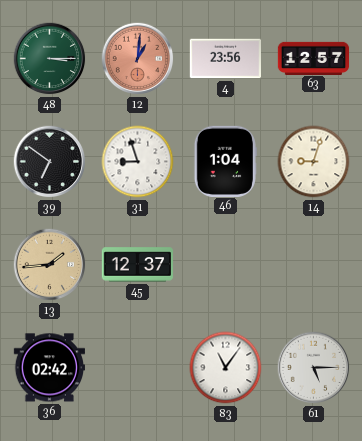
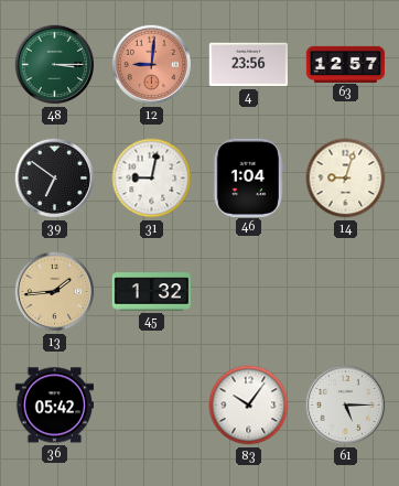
12: 1:01 -> 9:01 (152, 65)
31: 8:57 -> 9:02 (152, 179)
45: 12:37 -> 1:32 (152, 292)
36: 02:42 -> 05:42 (54, 406)
83: 11:06 -> 10:06 (249, 406)
